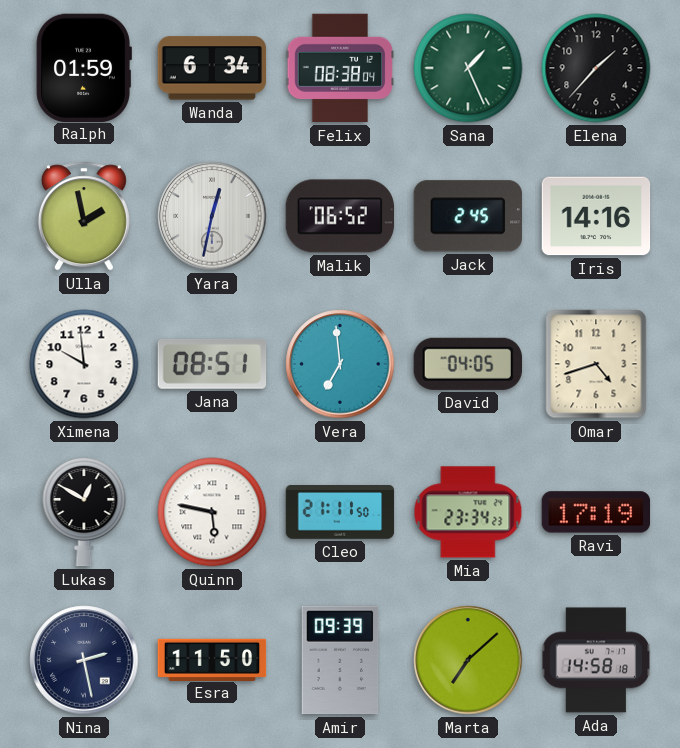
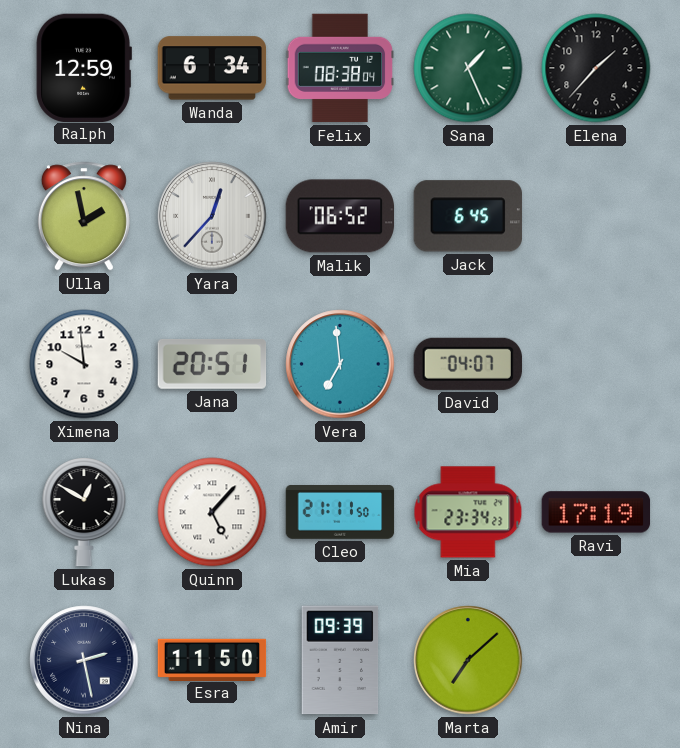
Ralph: 01:59 -> 12:59 (84, 67)
Yara: 12:32 -> 12:37 (212, 216)
Jack: 2:45 -> 6:45 (468, 216)
Iris: 14:16 -> none (596, 216)
Jana: 08:51 -> 20:51 (212, 364)
David: 04:05 -> 04:07 (468, 364)
Omar: 4:42 -> none (596, 364)
Quinn: 5:47 -> 5:07 (212, 512)
Ada: 14:58 -> none (596, 660)
